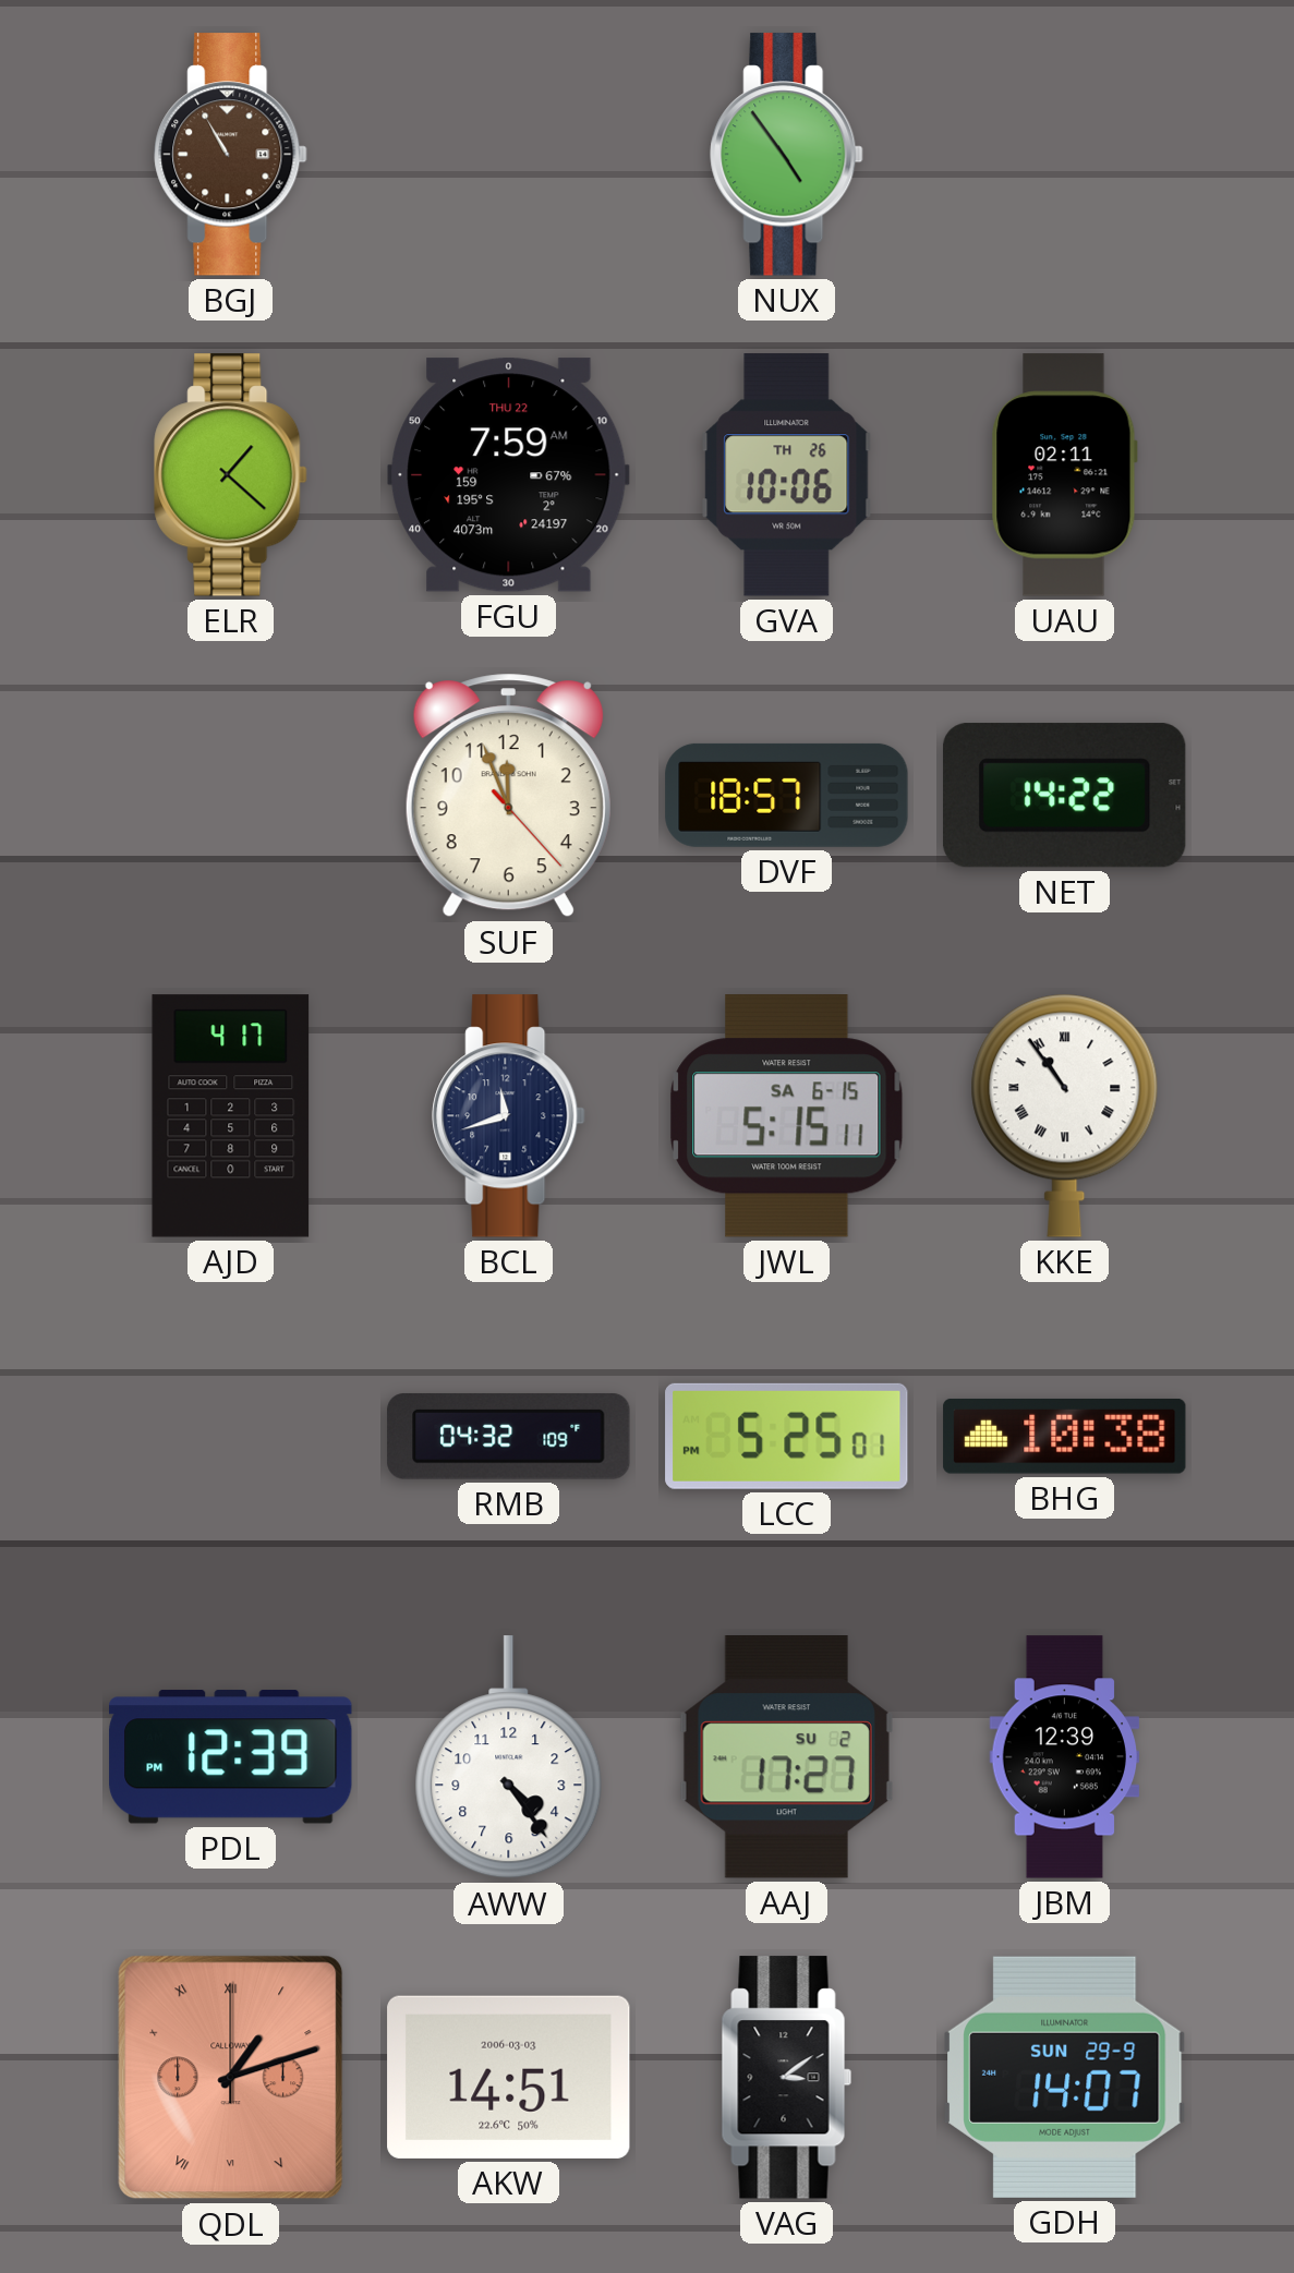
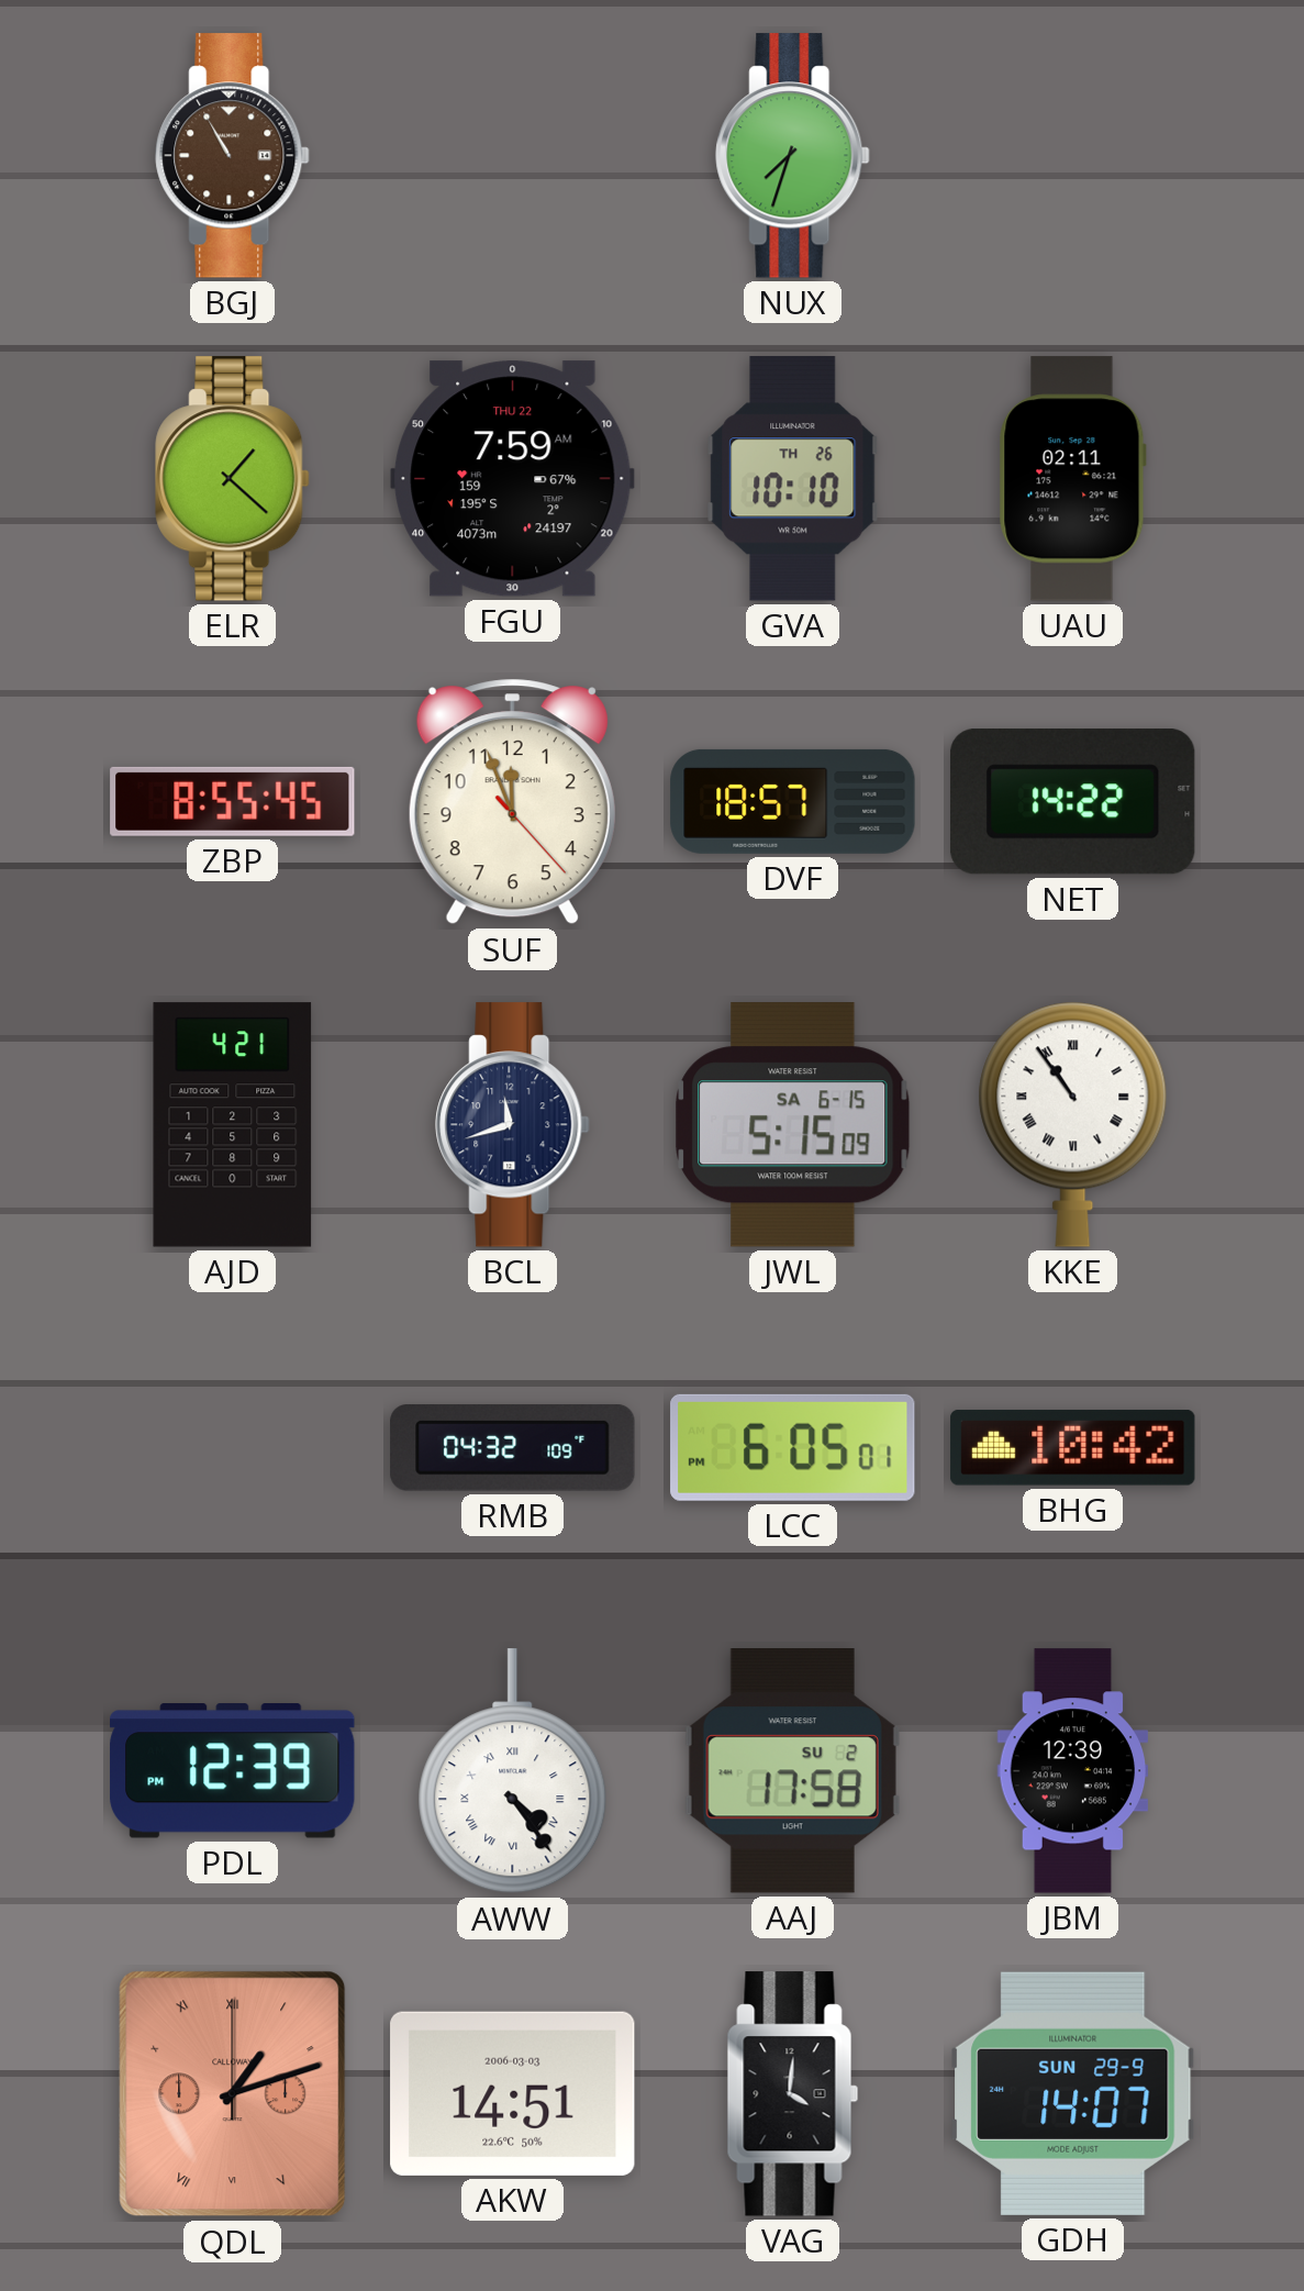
NUX: 4:54 -> 7:33 (793, 156)
GVA: 10:06 -> 10:10 (793, 479)
ZBP: none -> 8:55 (233, 801)
AJD: 4:17 -> 4:21 (233, 1125)
JWL: 5:15:11 -> 5:15:09 (793, 1125)
LCC: 5:25 -> 6:05 (793, 1447)
BHG: 10:38 -> 10:42 (1073, 1447)
AWW numerals: Arabic -> Roman (513, 1771)
AAJ: 17:27 -> 17:58 (792, 1771)
VAG: 3:09 -> 4:01 (793, 2094)
